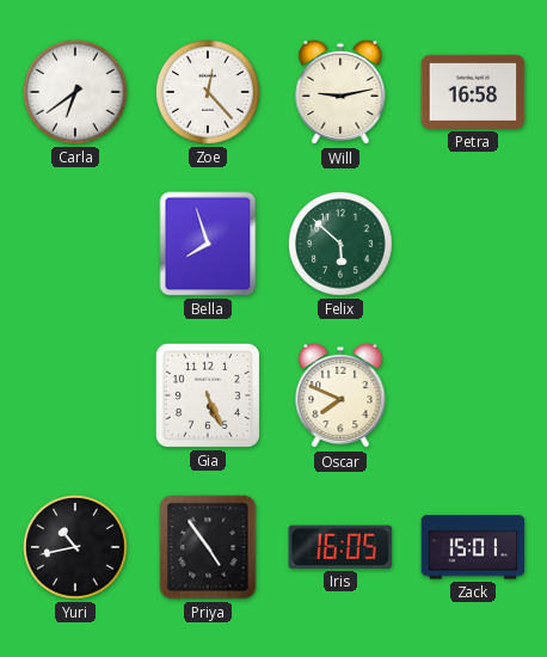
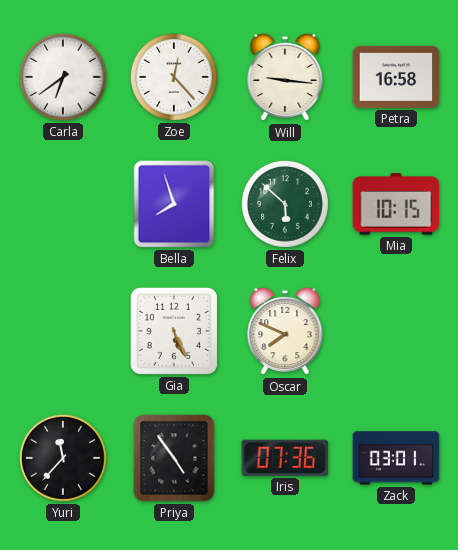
Will: 9:13 -> 9:16 (285, 77)
Mia: none -> 10:15 (396, 204)
Yuri: 10:43 -> 11:37 (63, 458)
Iris: 16:05 -> 07:36 (285, 458)
Zack: 15:01 -> 03:01 (396, 458)
